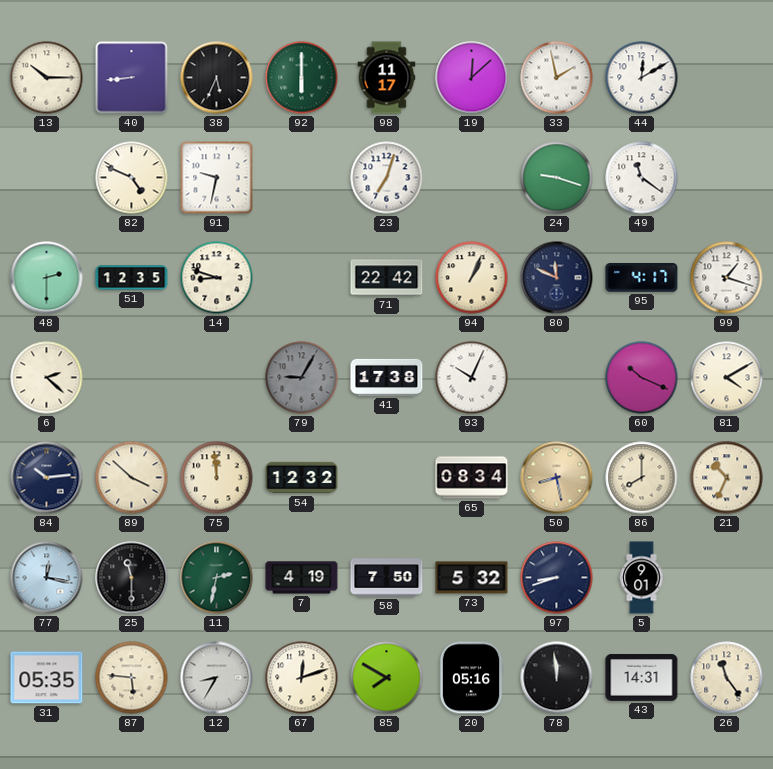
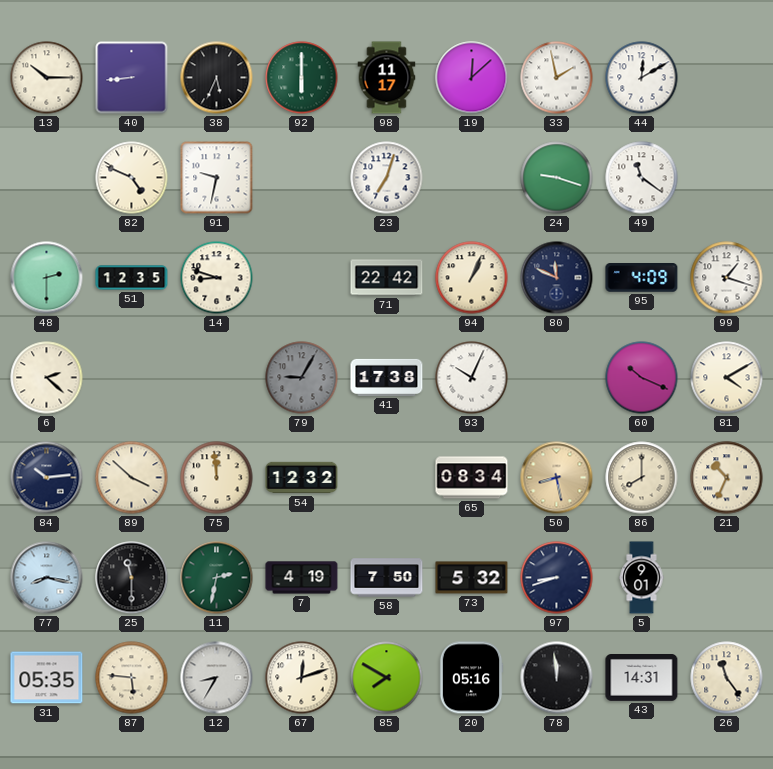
95: 4:17 -> 4:09 (642, 278)
77: 12:17 -> 8:17 (47, 578)
